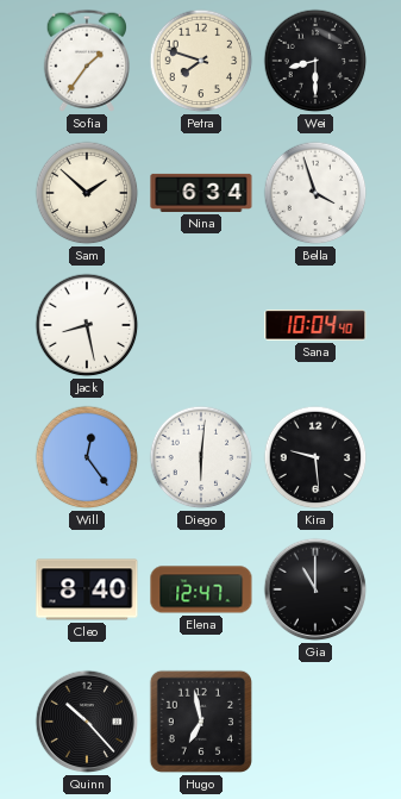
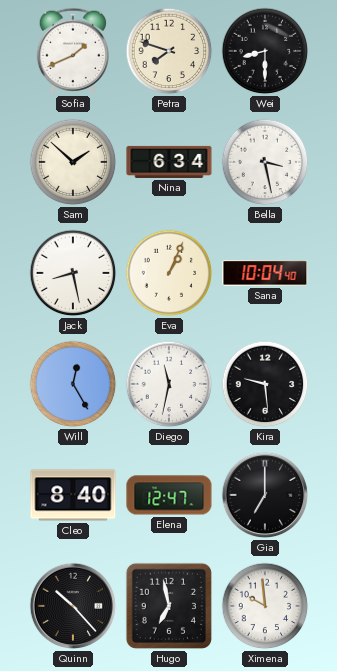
Sofia: 1:36 -> 1:41 (72, 51)
Bella: 3:57 -> 3:28 (265, 162)
Eva: none -> 1:04 (169, 273)
Will: 12:24 -> 12:25 (73, 384)
Diego: 6:01 -> 11:32 (169, 384)
Gia: 11:00 -> 7:00 (265, 495)
Ximena: none -> 9:59 (265, 606)
